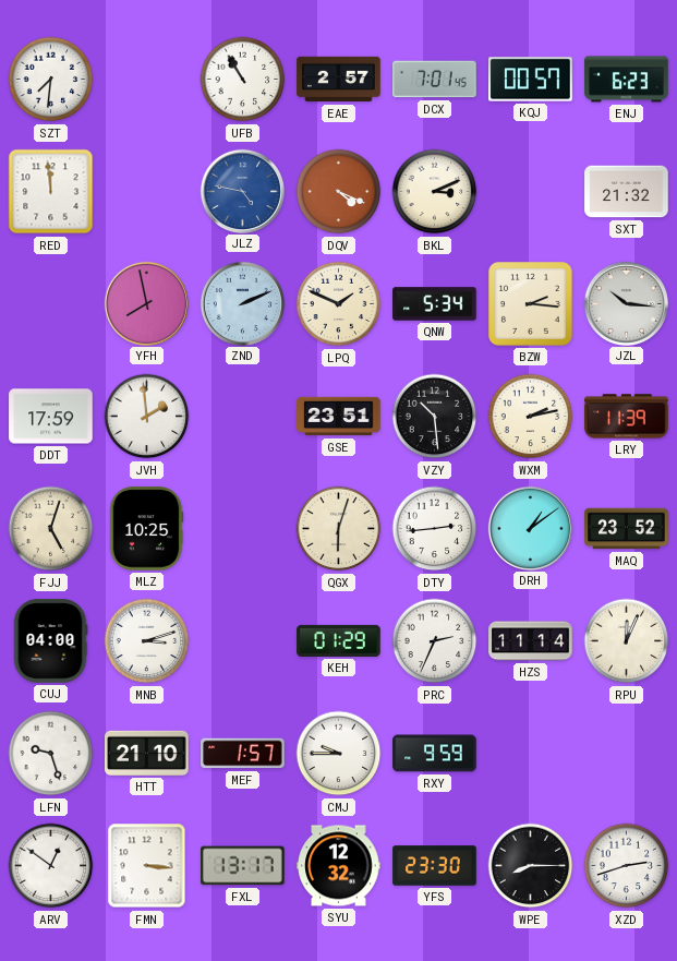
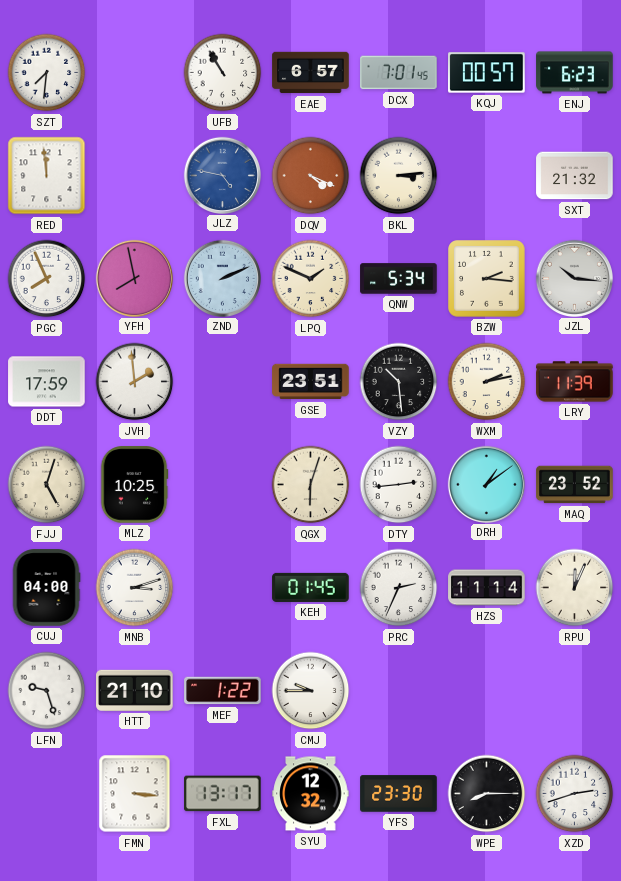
EAE: 2:57 -> 6:57 (311, 73)
BKL: 3:11 -> 3:14 (399, 176)
PGC: none -> 7:56 (47, 279)
KEH: 01:29 -> 01:45 (311, 587)
MEF: 1:57 -> 1:22 (223, 691)
RXY: 9:59 -> none (435, 754)
ARV: 12:51 -> none (51, 866)
